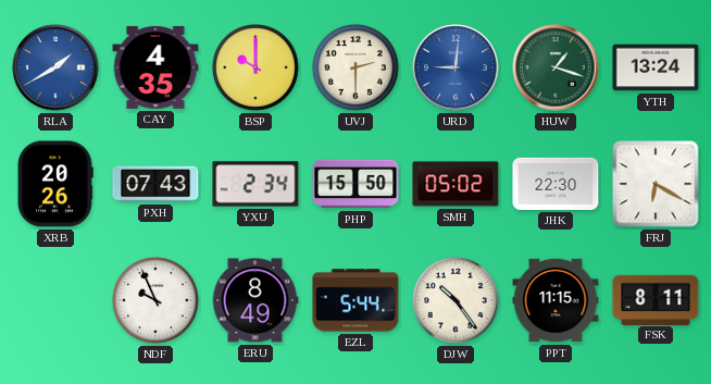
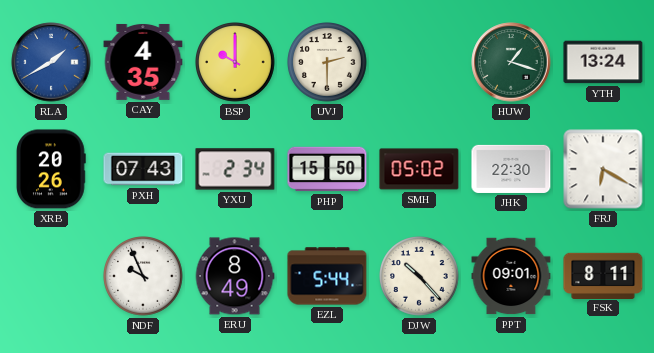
URD: 9:01 -> none (456, 67)
DJW: 10:24 -> 10:23 (419, 276)
PPT: 11:15 -> 09:01 (511, 276)
